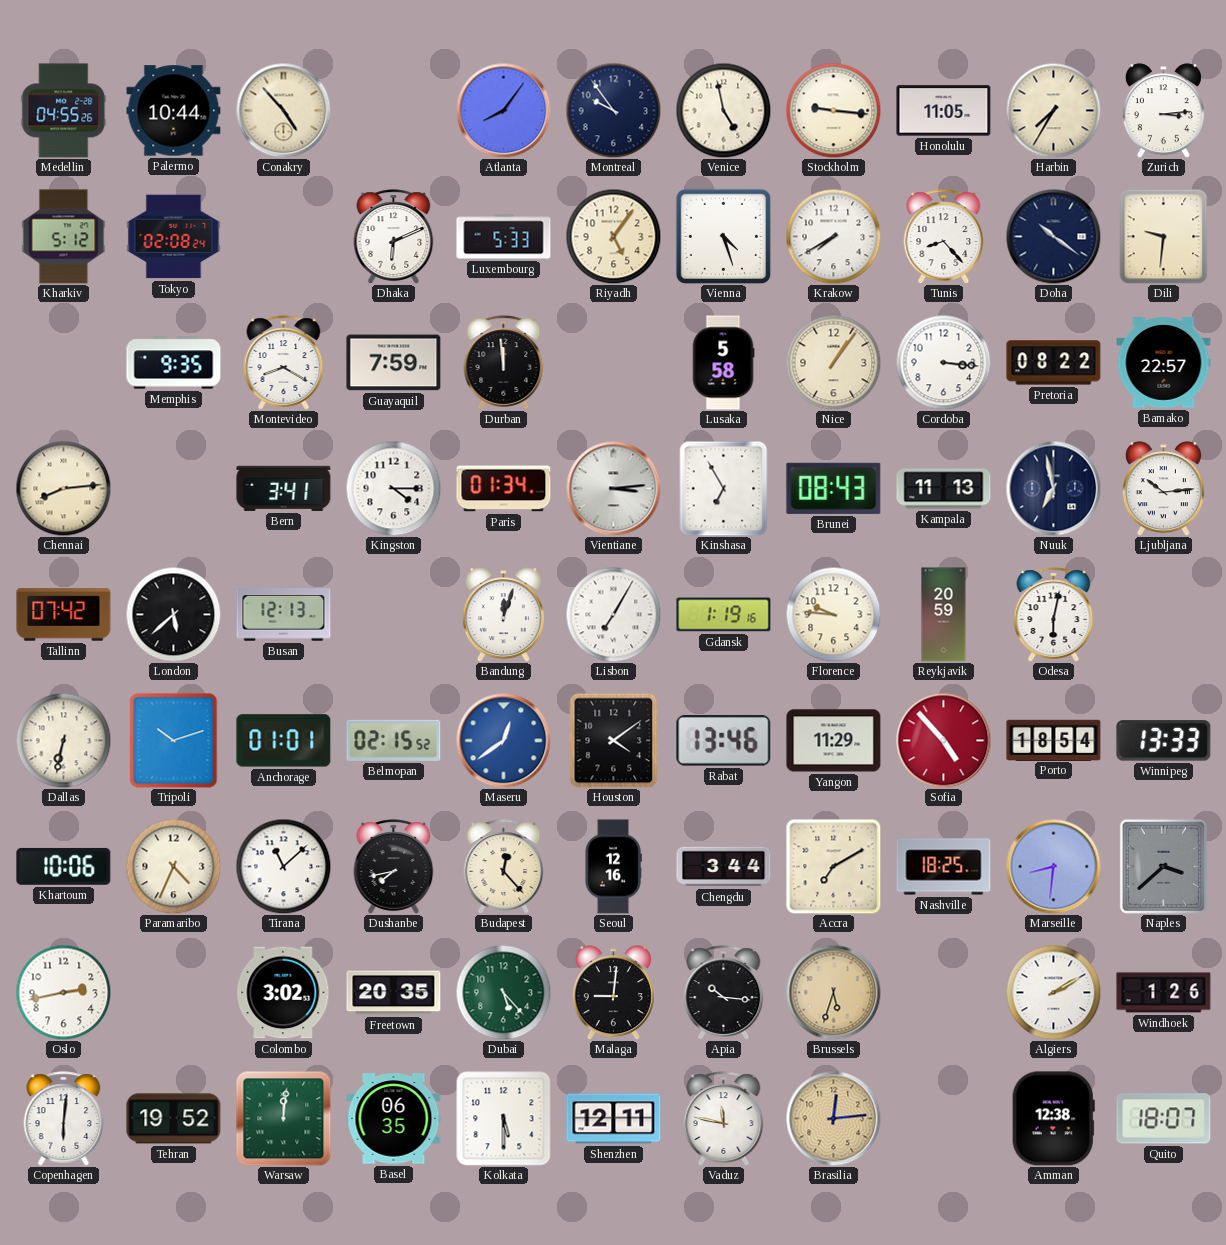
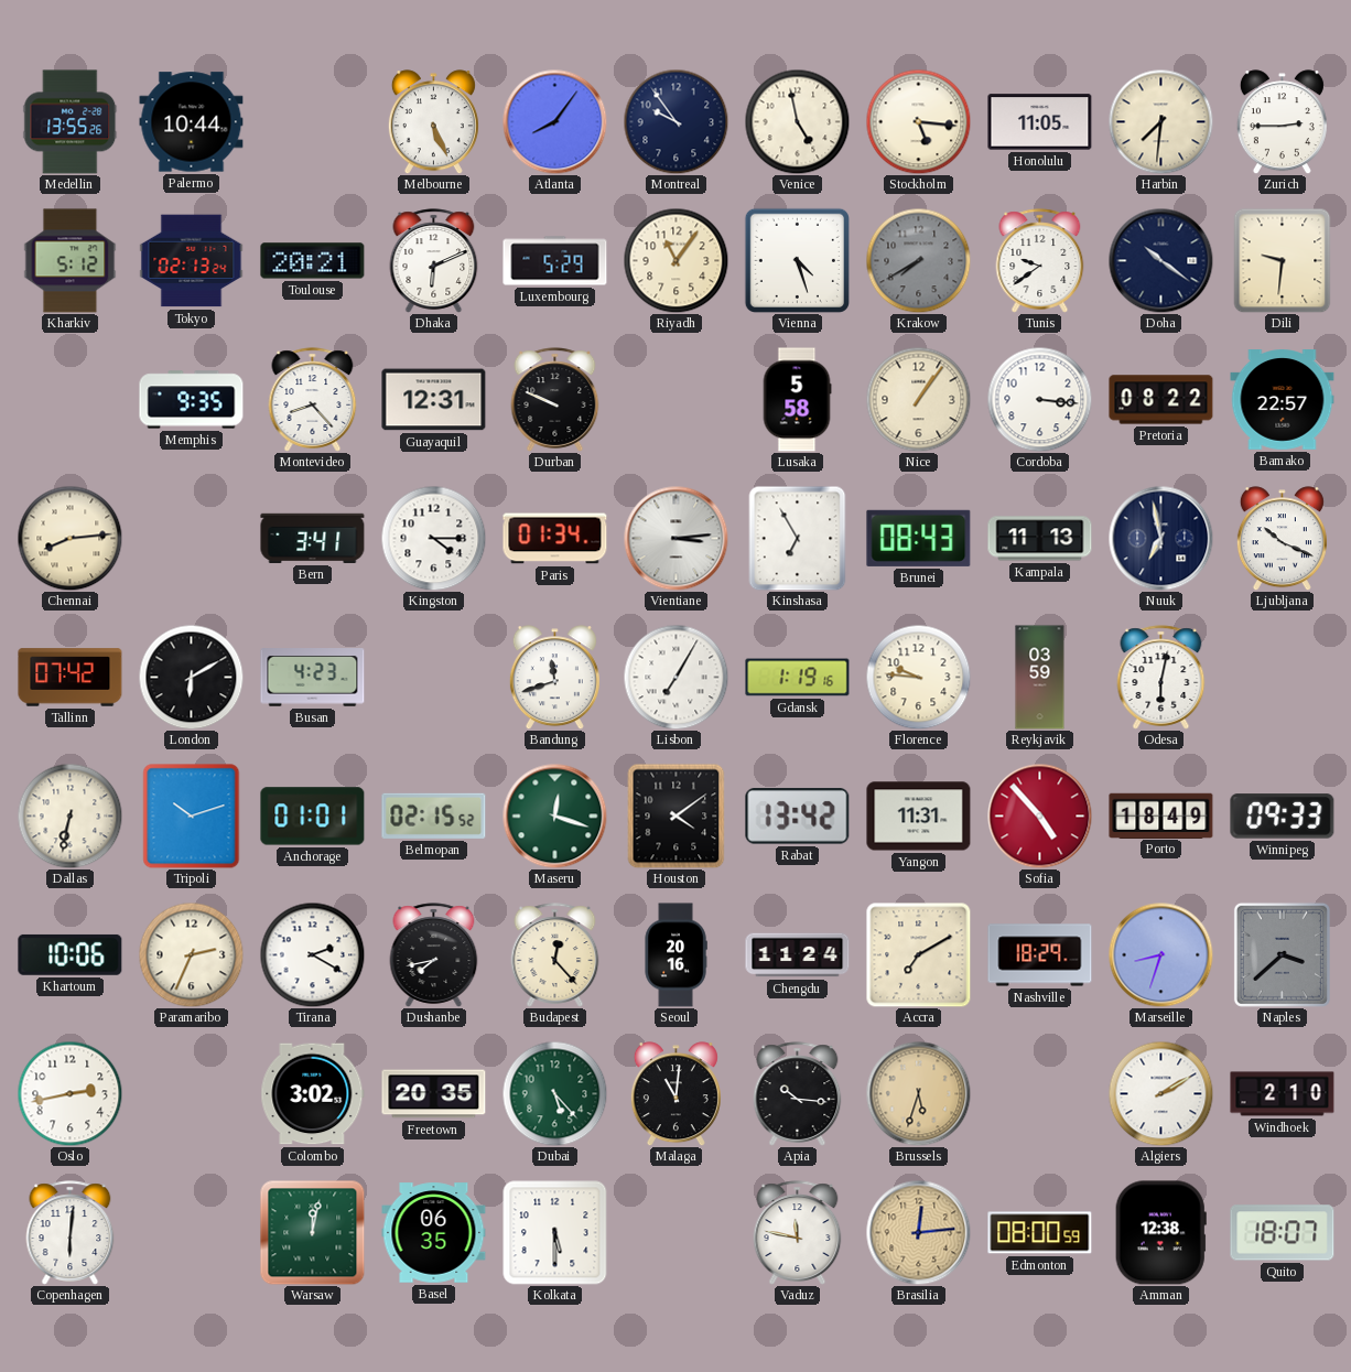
Medellin: 04:55 -> 13:55 (71, 122)
Conakry: 4:53 -> none (283, 110)
Melbourne: none -> 5:26 (433, 122)
Stockholm: 9:16 -> 5:16 (918, 121)
Harbin: 7:35 -> 7:31 (1160, 121)
Zurich: 3:14 -> 2:45 (1282, 122)
Tokyo: 02:08 -> 02:13 (192, 261)
Toulouse: none -> 20:21 (313, 261)
Luxembourg: 5:33 -> 5:29 (555, 261)
Riyadh: 5:06 -> 11:06 (675, 260)
Krakow dial: white -> grey (918, 260)
Tunis: 8:23 -> 9:39 (1040, 261)
Montevideo: 8:20 -> 8:23 (313, 400)
Guayaquil: 7:59 -> 12:31 (434, 400)
Durban: 11:59 -> 9:49 (555, 400)
Ljubljana: 10:14 -> 10:19 (1282, 539)
London: 5:38 -> 6:10 (191, 677)
Busan: 12:13 -> 4:23 (313, 678)
Bandung: 12:03 -> 11:42 (554, 678)
Reykjavik: 20:59 -> 03:59 (1040, 678)
Maseru: 12:39 -> 12:18 (554, 815)
Maseru dial: blue -> green (554, 815)
Rabat: 13:46 -> 13:42 (798, 817)
Yangon: 11:29 -> 11:31 (919, 817)
Porto: 18:54 -> 18:49 (1161, 815)
Winnipeg: 13:33 -> 09:33 (1283, 817)
Paramaribo: 4:34 -> 2:34 (191, 954)
Tirana: 11:08 -> 2:20 (312, 954)
Seoul: 12:16 -> 20:16 (675, 955)
Chengdu: 3:44 -> 11:24 (798, 955)
Nashville: 18:25 -> 18:29 (1040, 955)
Marseille: 8:31 -> 8:33 (1160, 954)
Malaga: 9:01 -> 11:01 (675, 1094)
Windhoek: 1:26 -> 2:10 (1283, 1094)
Tehran: 19:52 -> none (174, 1119)
Warsaw: 12:01 -> 12:02 (313, 1233)
Shenzhen: 12:11 -> none (614, 1119)
Edmonton: none -> 08:00 (1040, 1233)
